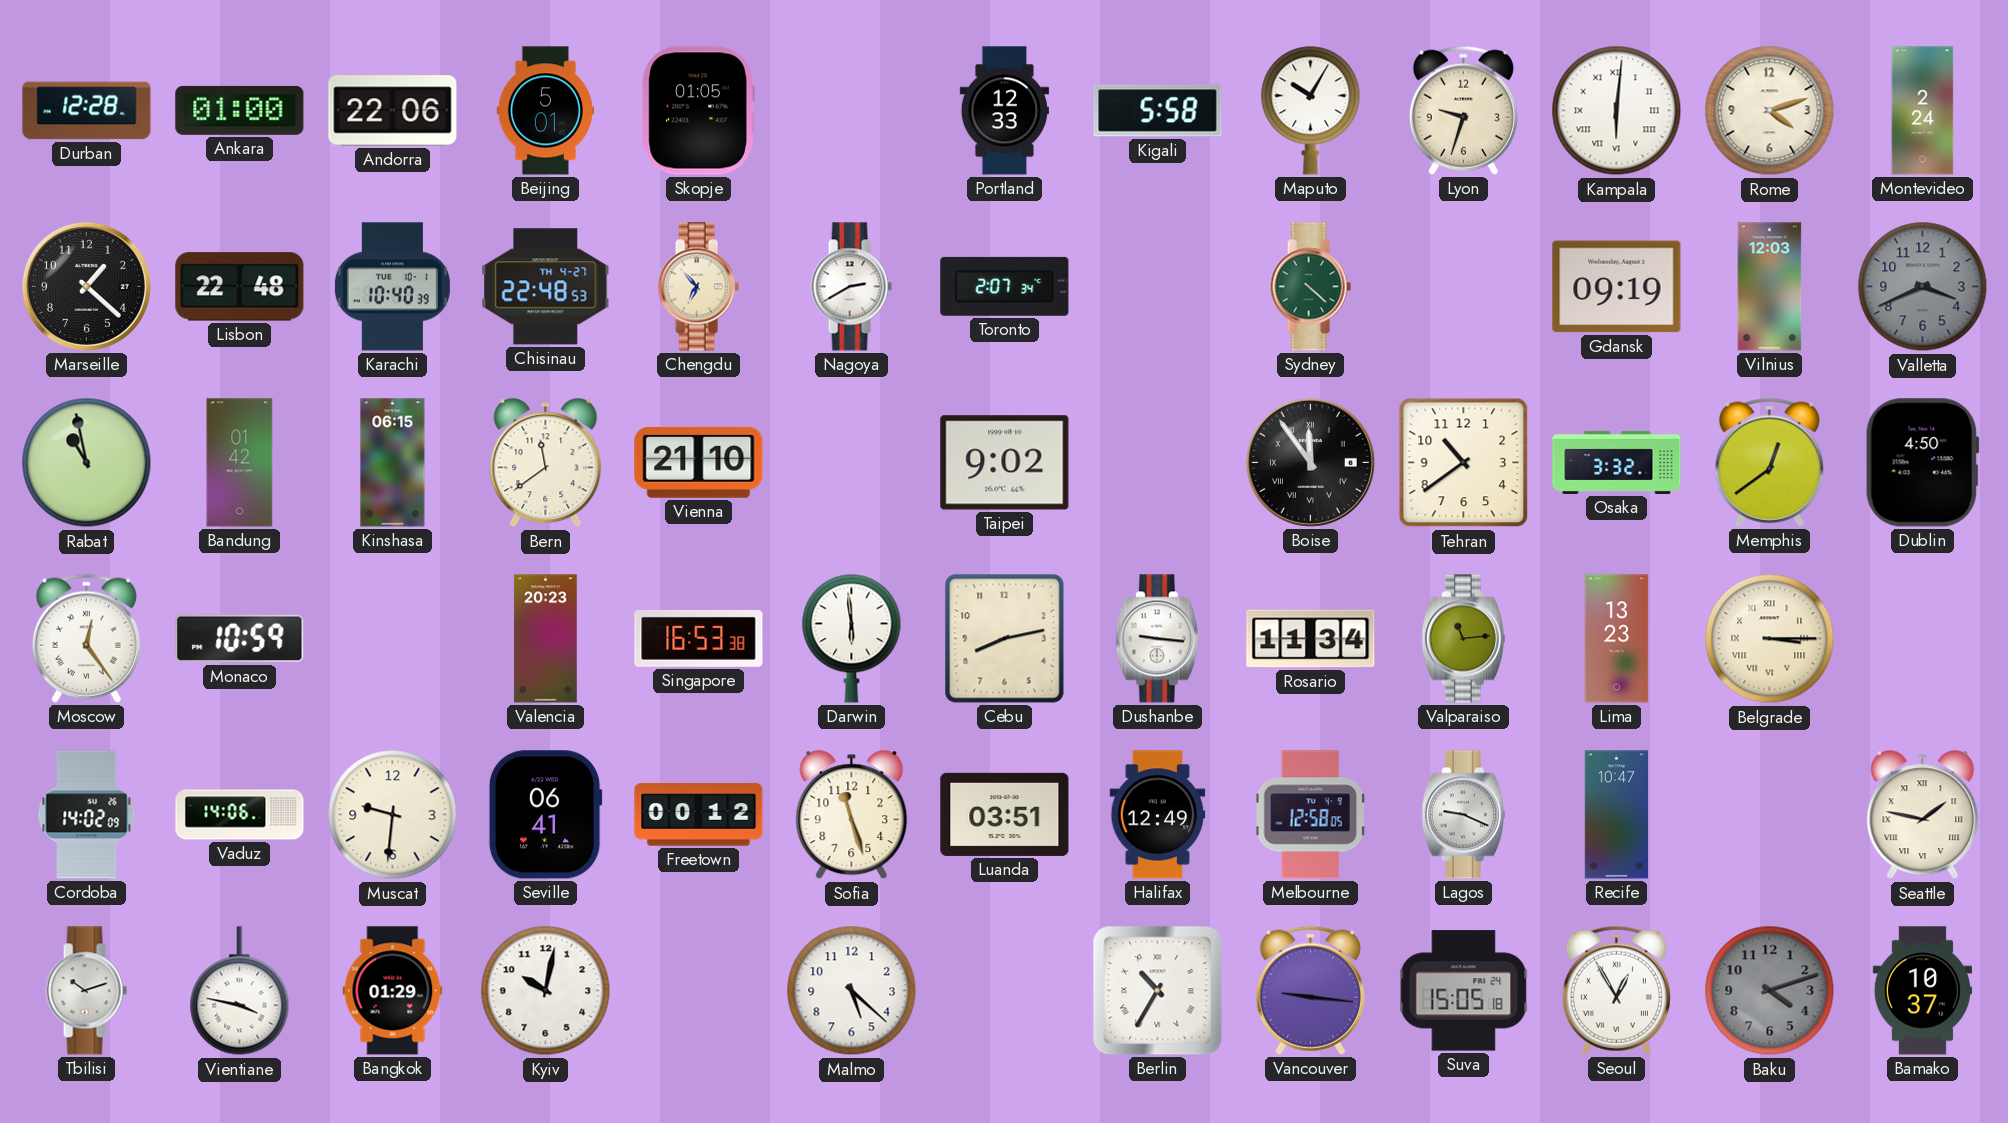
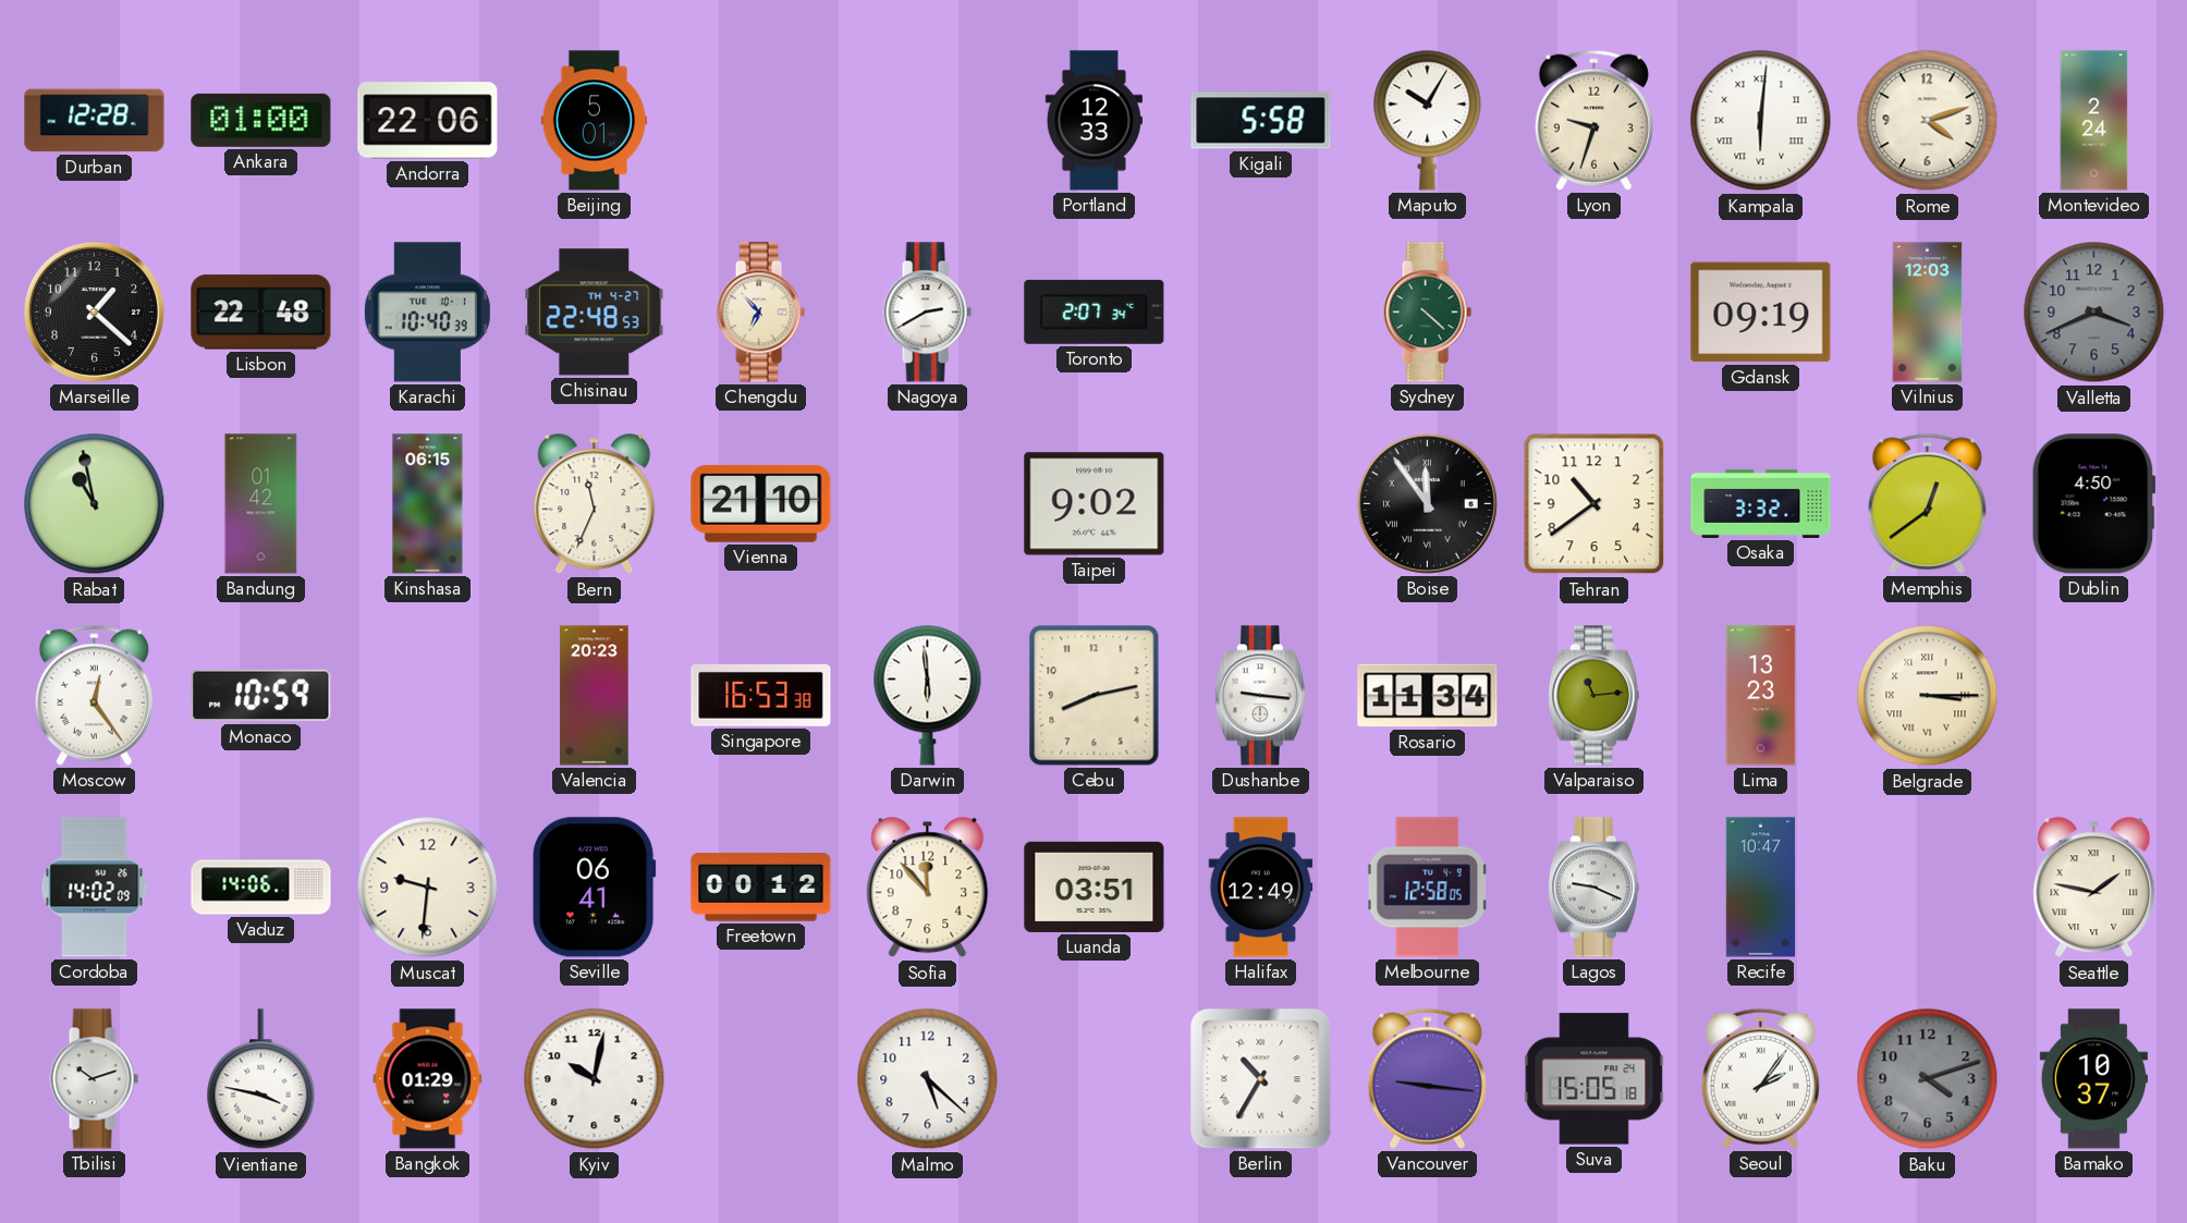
Skopje: 01:05 -> none (698, 111)
Bern: 11:39 -> 11:34 (595, 504)
Sofia: 11:27 -> 11:53 (928, 888)
Seoul: 12:55 -> 2:06 (1760, 1078)
